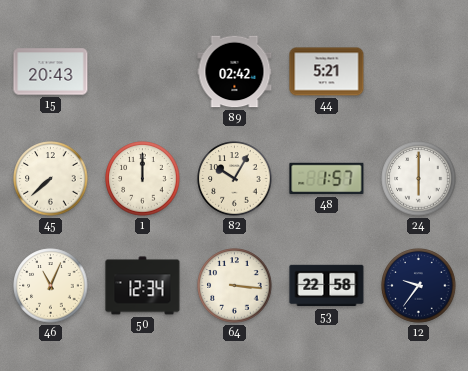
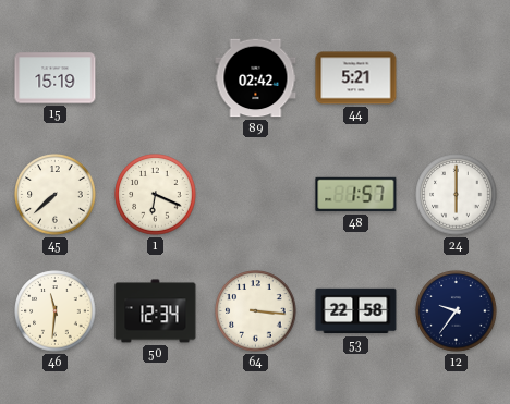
15: 20:43 -> 15:19 (56, 78)
1: 12:00 -> 6:19 (156, 195)
82: 10:05 -> none (235, 179)
46: 11:04 -> 11:31 (56, 311)
